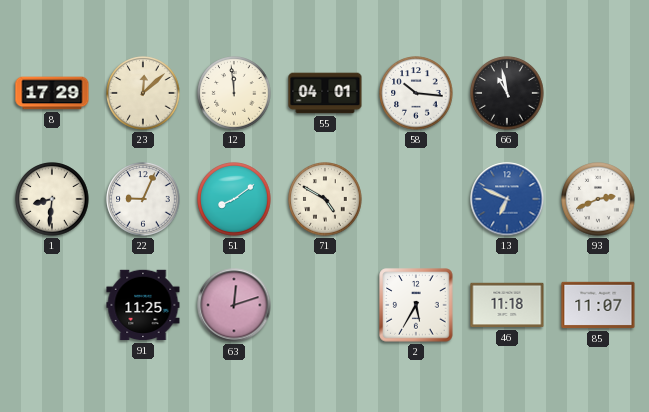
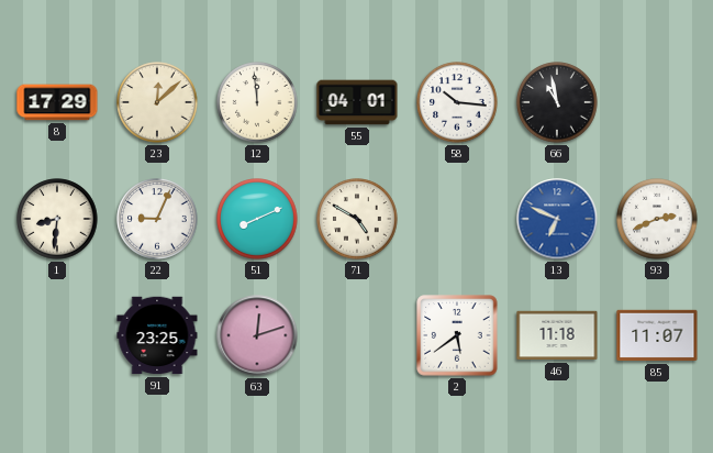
51: 8:09 -> 8:11 (257, 219)
91: 11:25 -> 23:25 (157, 335)
2: 5:35 -> 5:39 (457, 335)
